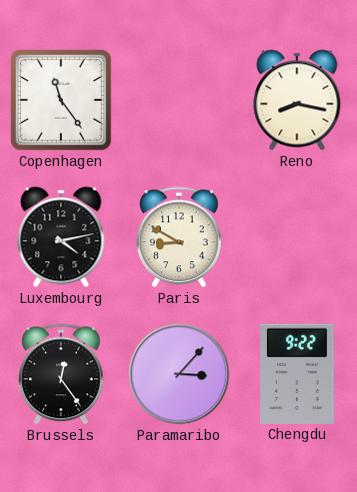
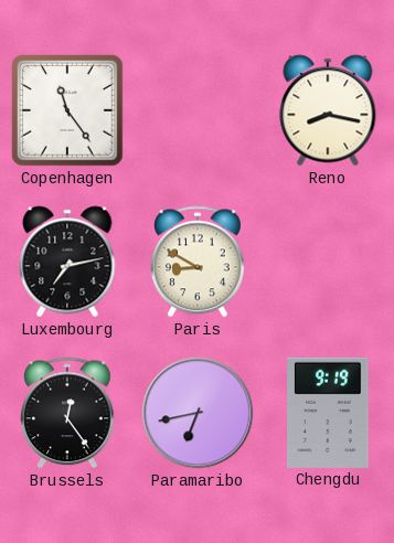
Luxembourg: 4:13 -> 7:13 (67, 262)
Paramaribo: 3:07 -> 6:43 (198, 413)
Chengdu: 9:22 -> 9:19 (329, 413)
